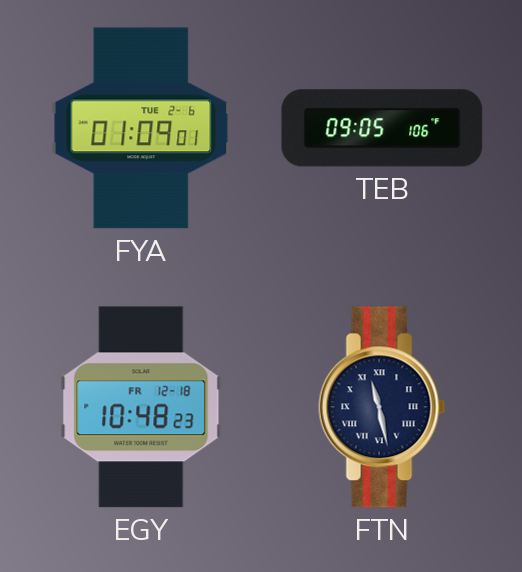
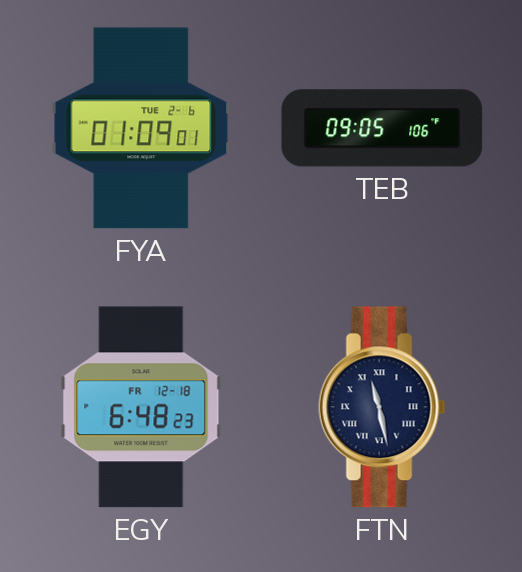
EGY: 10:48 -> 6:48 (141, 407)
